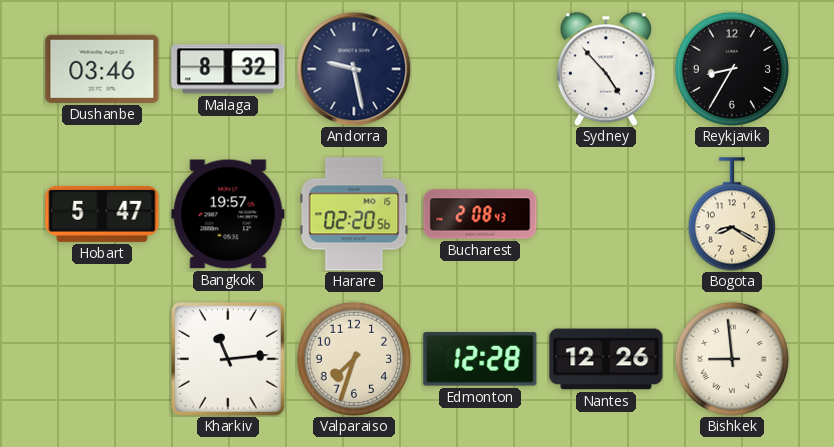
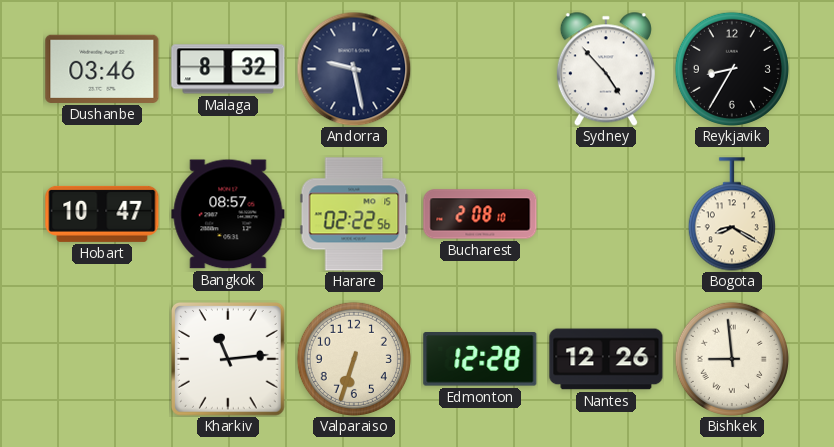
Hobart: 5:47 -> 10:47 (102, 214)
Bangkok: 19:57 -> 08:57 (228, 214)
Harare: 02:20 -> 02:22 (354, 214)
Bucharest: 2:08:43 -> 2:08:10 (480, 214)
Valparaiso: 7:33 -> 6:33 (354, 359)
